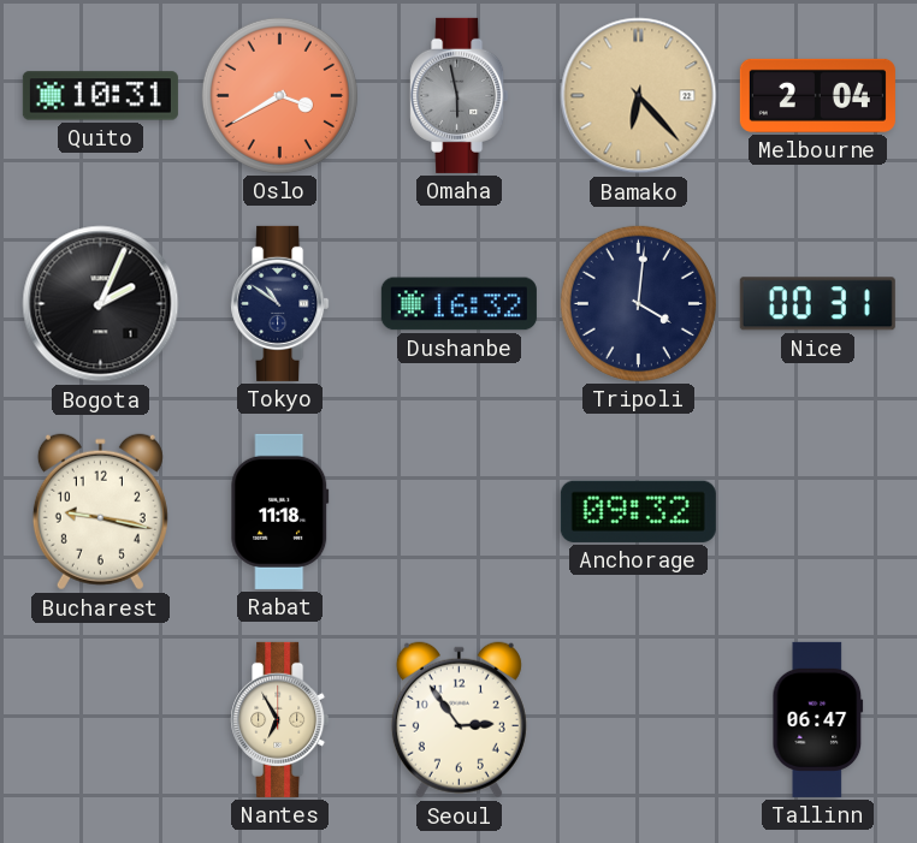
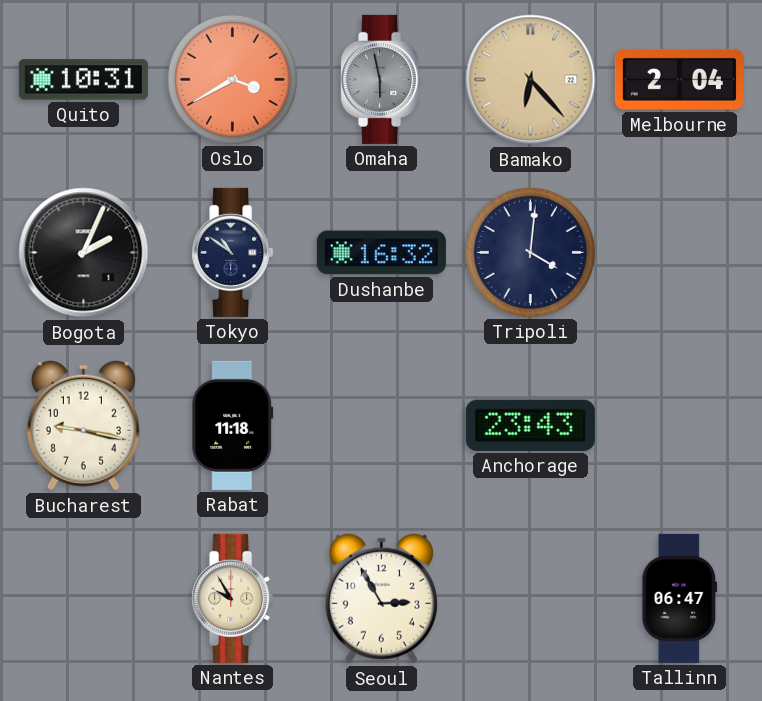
Nice: 00:31 -> none (817, 304)
Anchorage: 09:32 -> 23:43 (530, 425)
Nantes: 6:55 -> 9:55 (233, 598)
Seoul: 2:54 -> 2:55 (381, 599)
